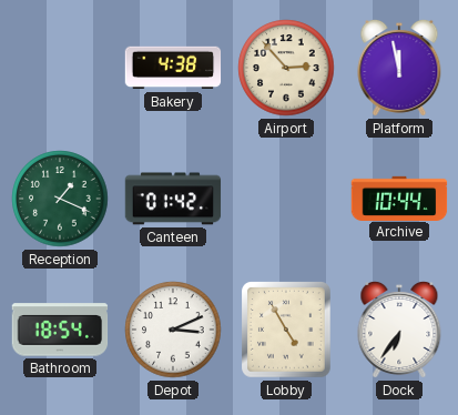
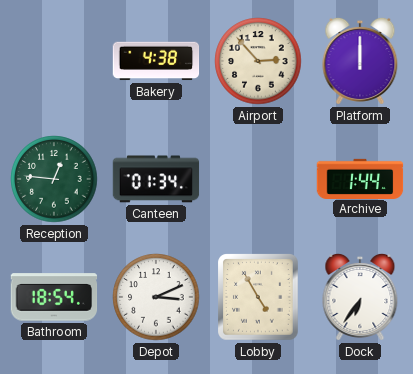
Platform: 11:58 -> 12:00 (360, 61)
Reception: 1:19 -> 12:46 (54, 179)
Canteen: 01:42 -> 01:34 (156, 179)
Archive: 10:44 -> 1:44 (360, 178)
